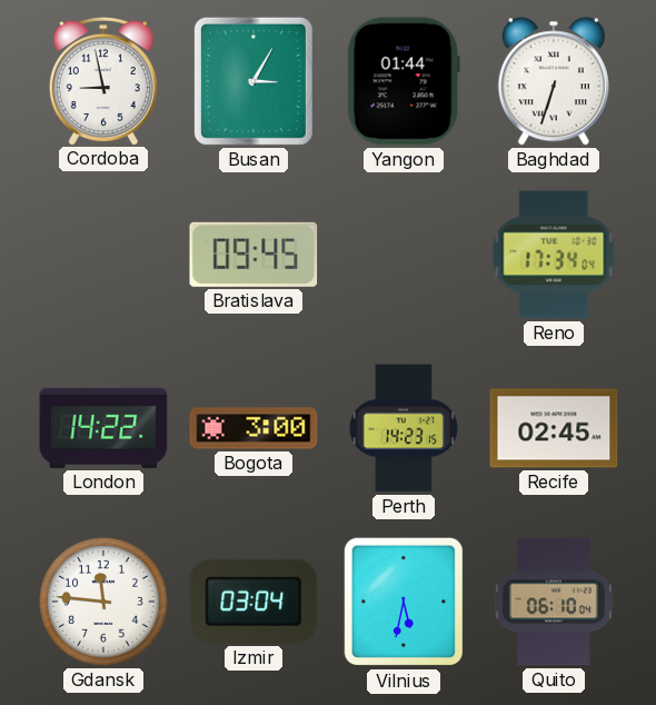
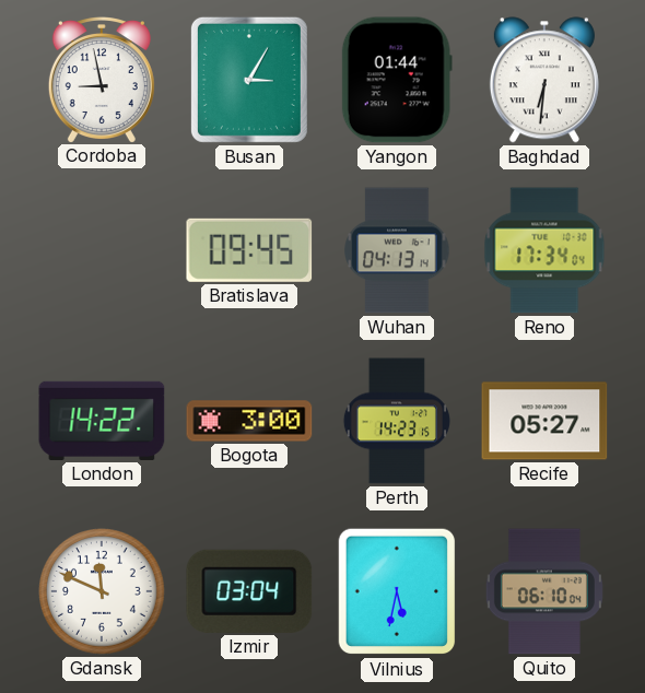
Baghdad: 6:33 -> 6:31 (544, 80)
Wuhan: none -> 04:13 (397, 250)
Recife: 02:45 -> 05:27 (544, 421)
Gdansk: 11:46 -> 11:49 (103, 592)
